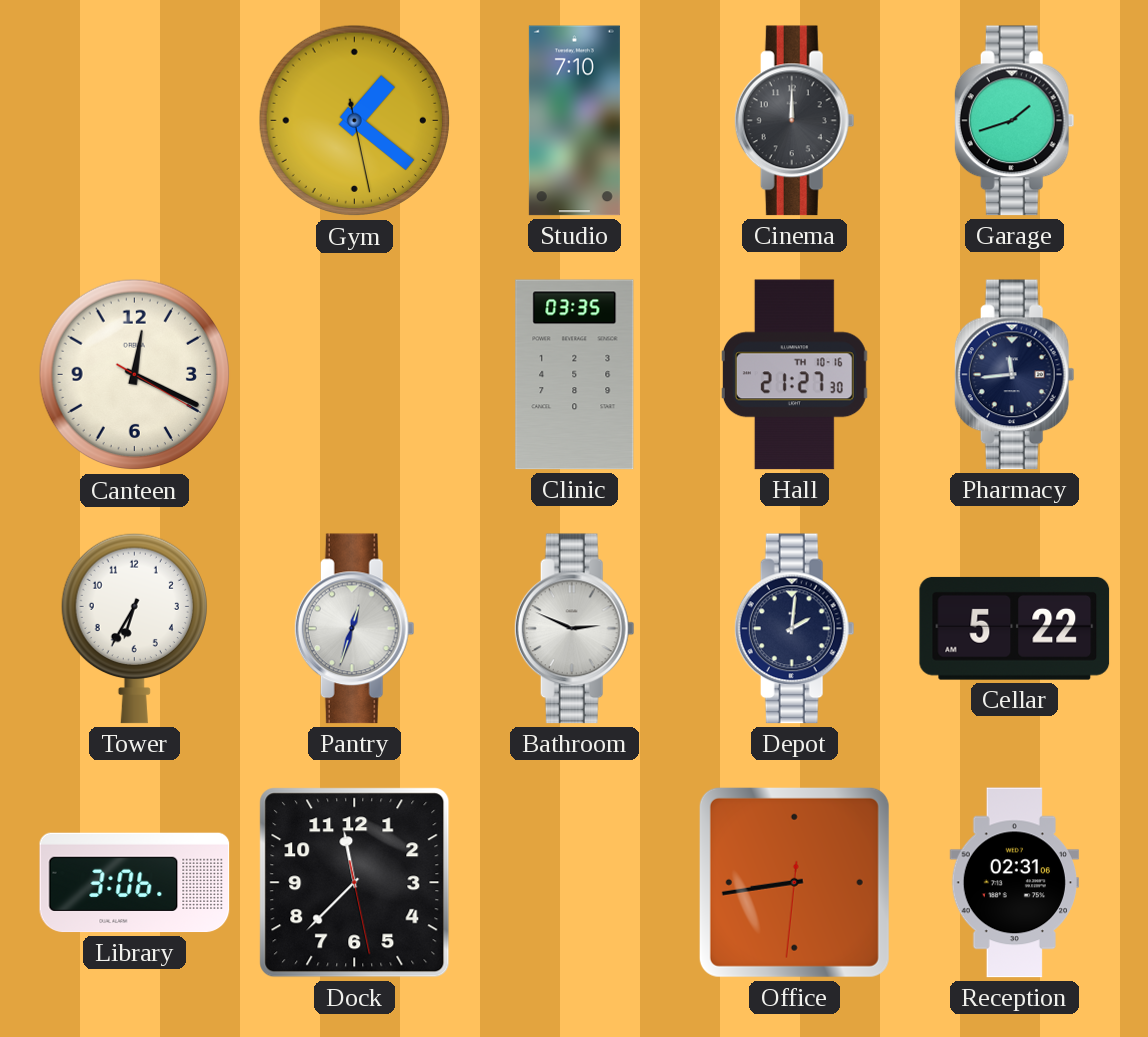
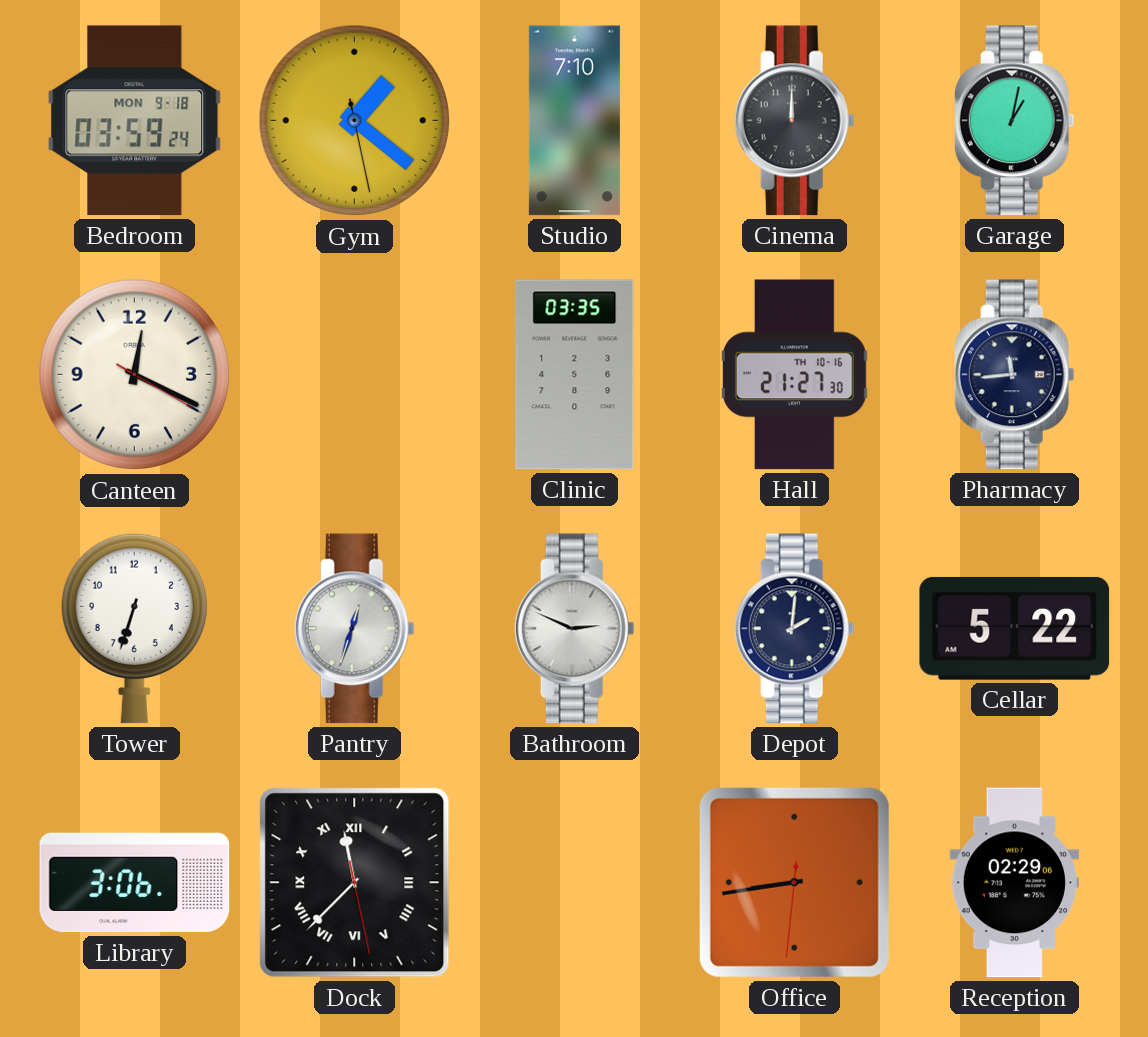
Bedroom: none -> 03:59 (135, 121)
Garage: 1:42 -> 1:02 (1014, 121)
Tower: 6:35 -> 6:33 (134, 628)
Dock numerals: Arabic -> Roman (355, 883)
Reception: 02:31 -> 02:29 (1014, 883)
